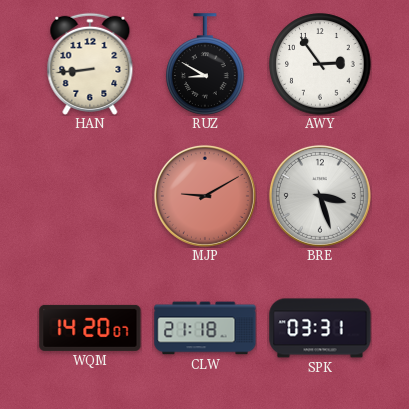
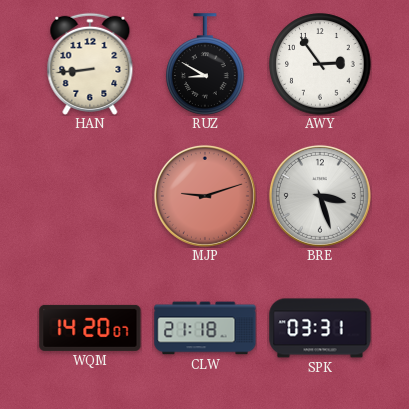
MJP: 9:10 -> 9:12 (205, 196)
